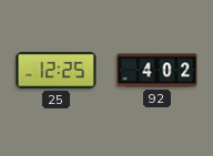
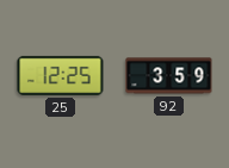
92: 4:02 -> 3:59 (169, 76)
